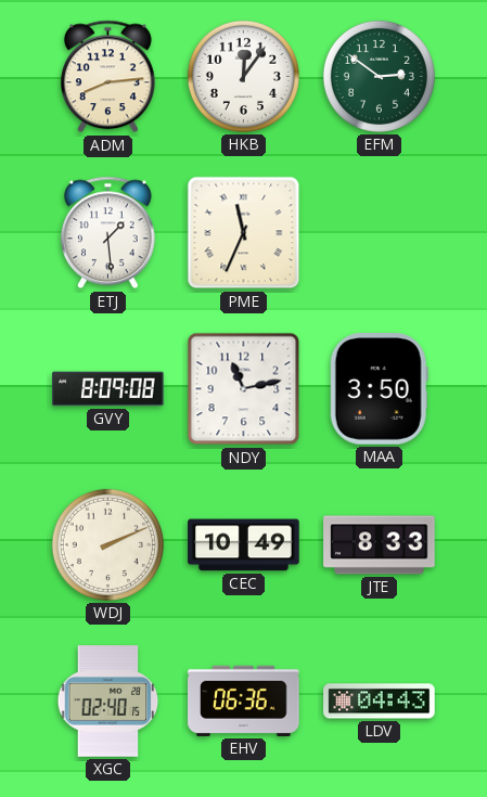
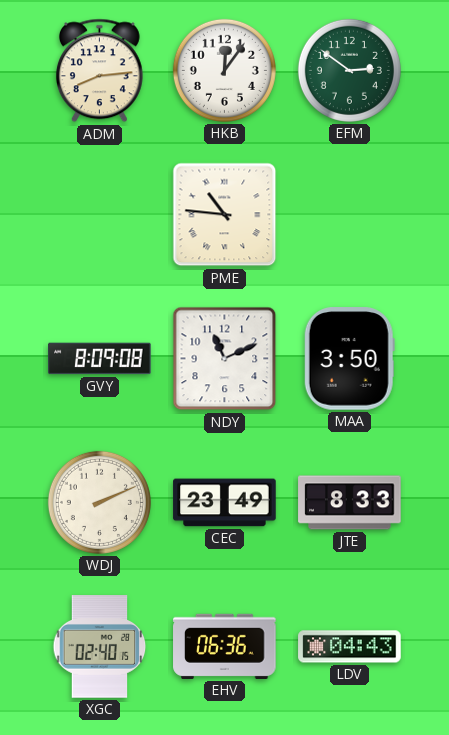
ETJ: 1:29 -> none (107, 233)
PME: 11:34 -> 10:46 (225, 215)
NDY: 11:13 -> 11:11 (225, 359)
CEC: 10:49 -> 23:49 (225, 503)
